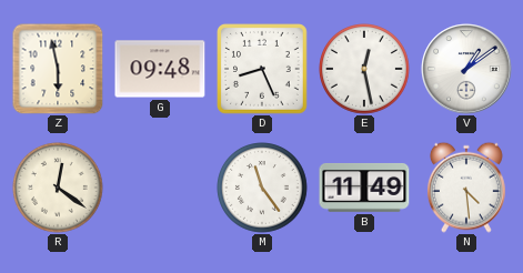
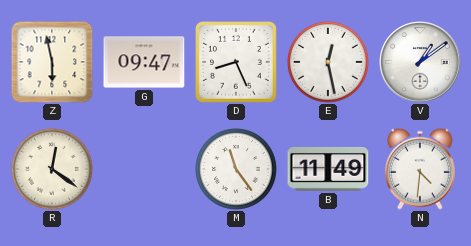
G: 09:48 -> 09:47 (144, 62)
N: 4:29 -> 4:31 (420, 169)
